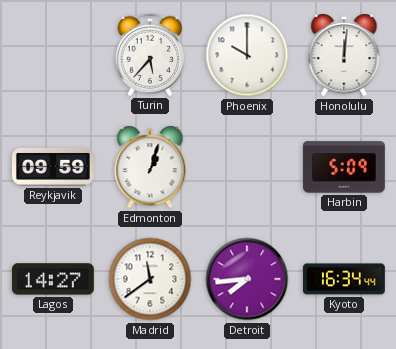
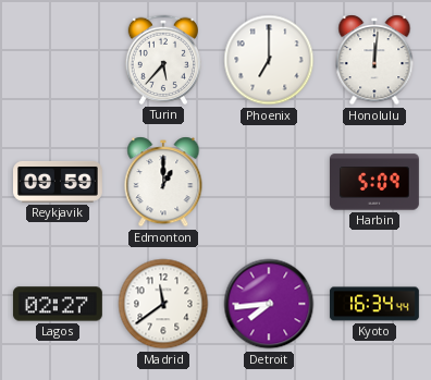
Phoenix: 10:00 -> 7:00 (269, 60)
Edmonton: 1:03 -> 1:00 (163, 182)
Lagos: 14:27 -> 02:27 (58, 304)
